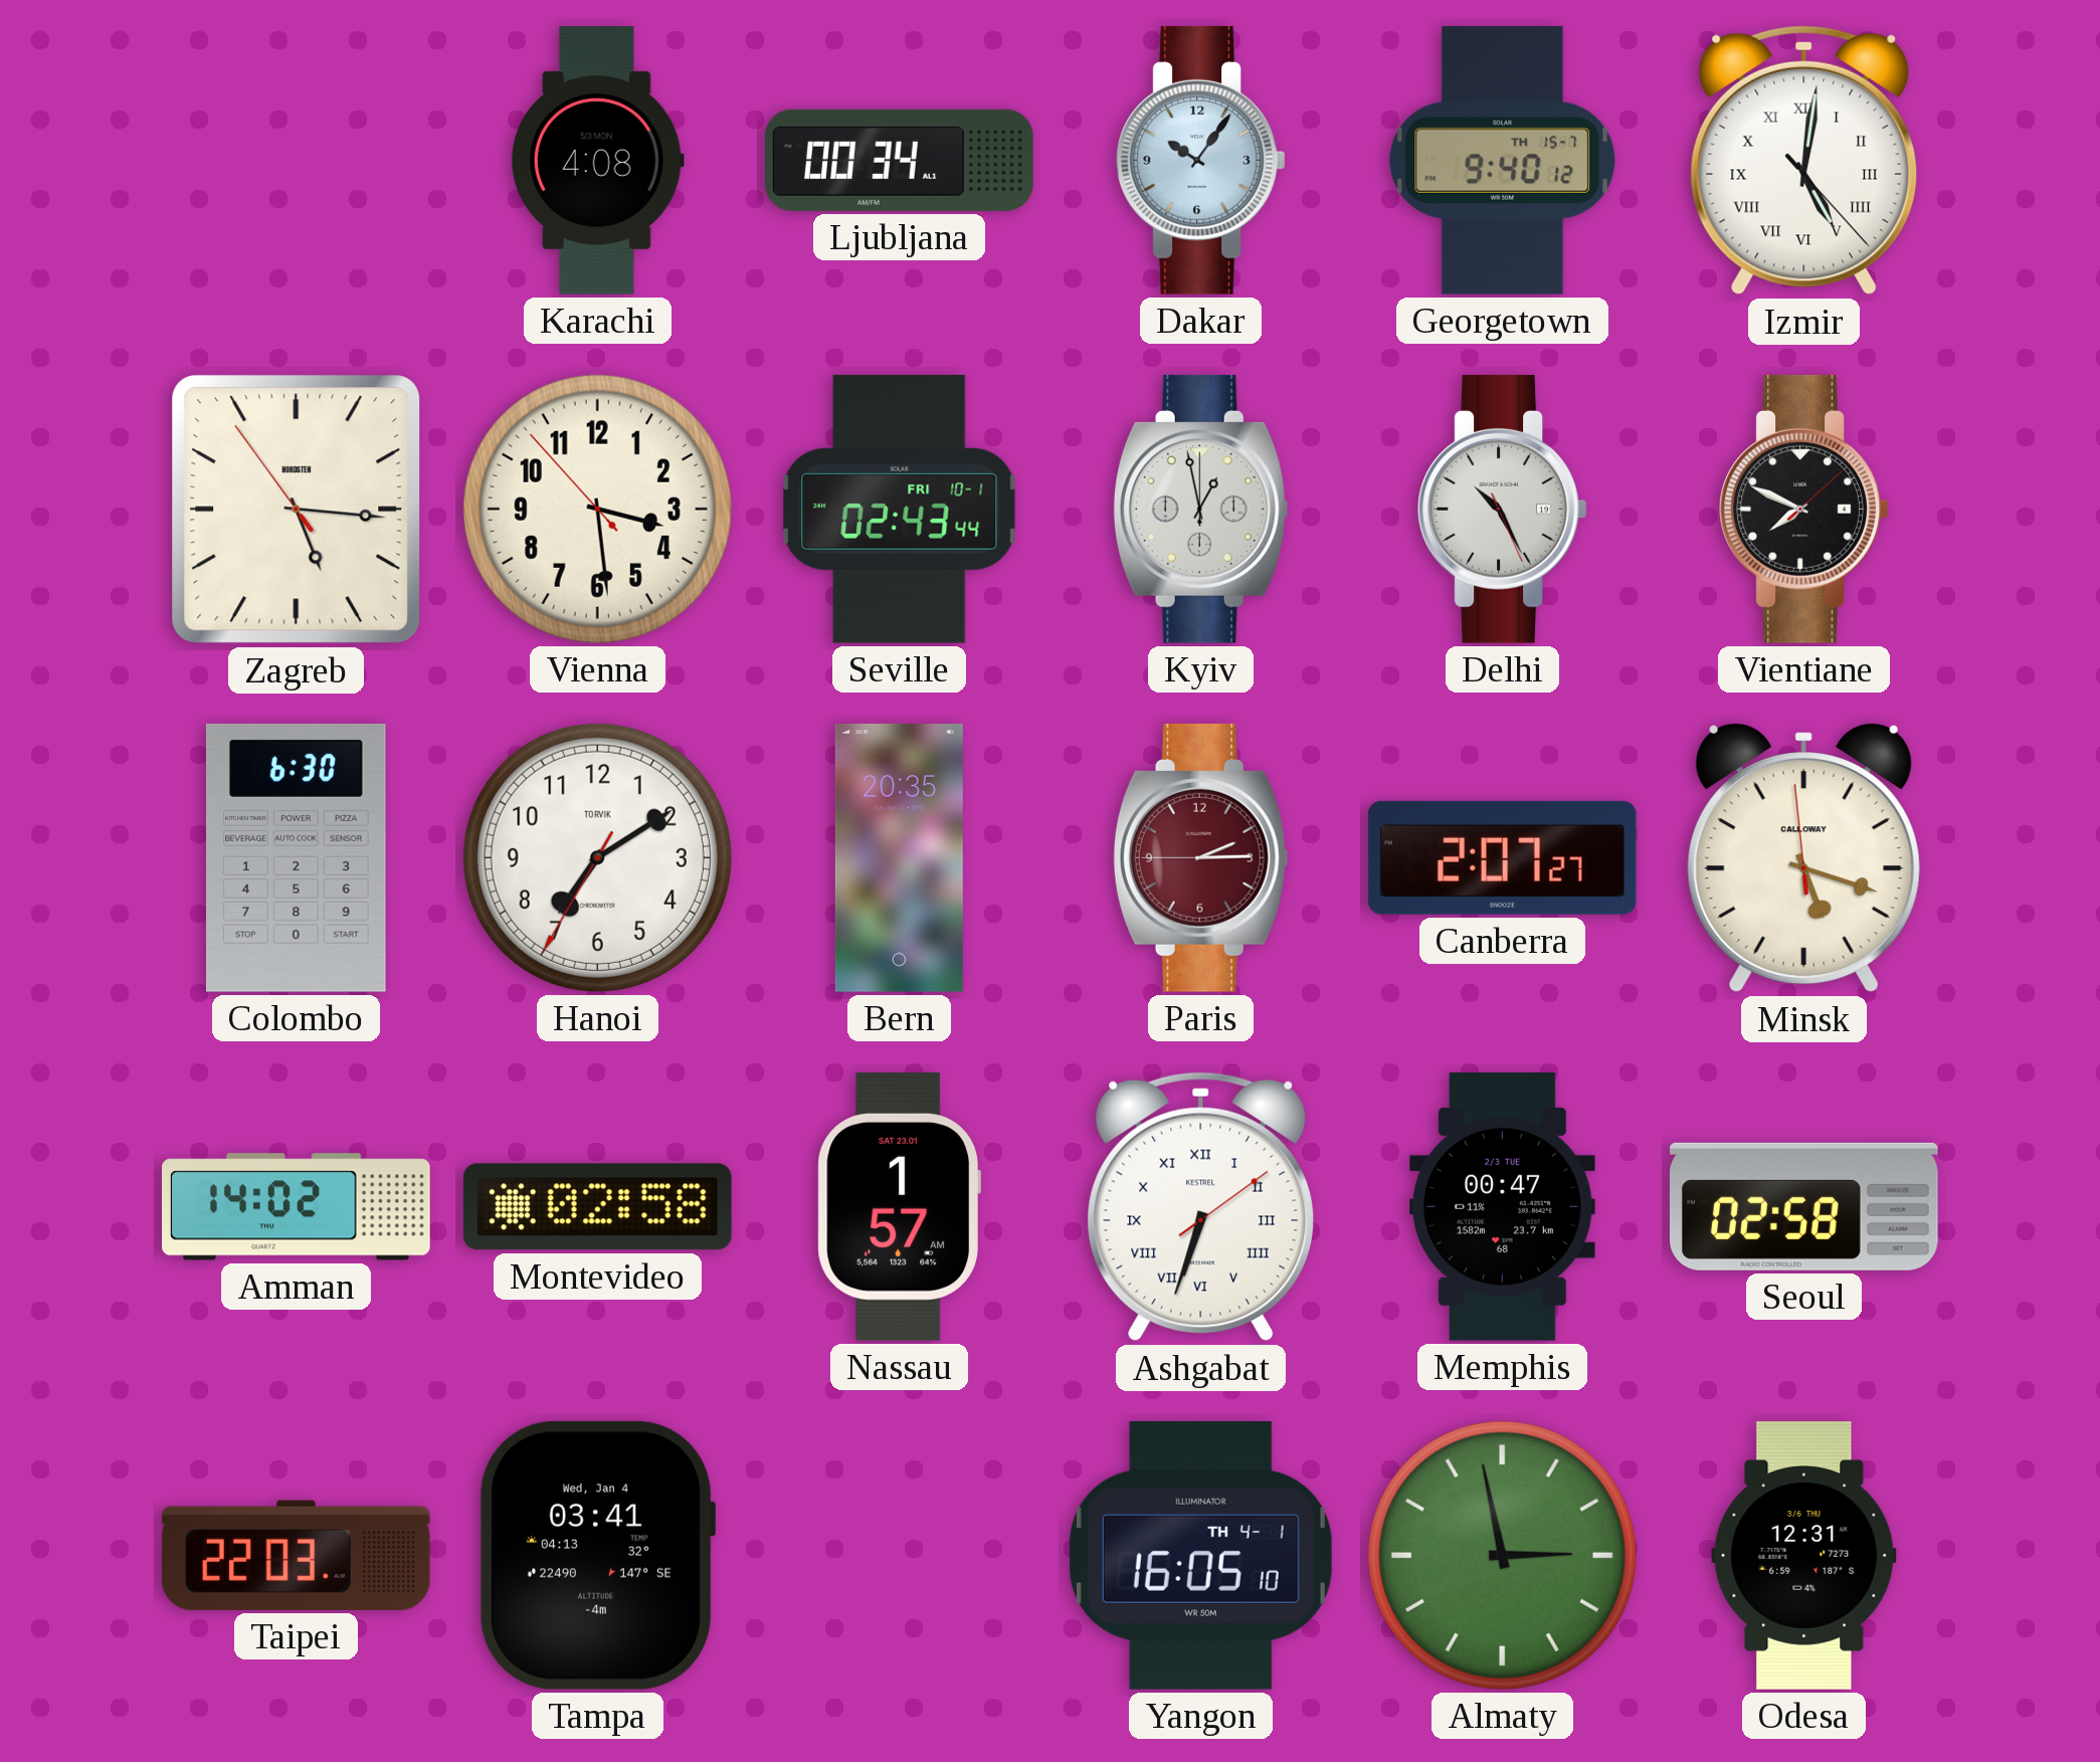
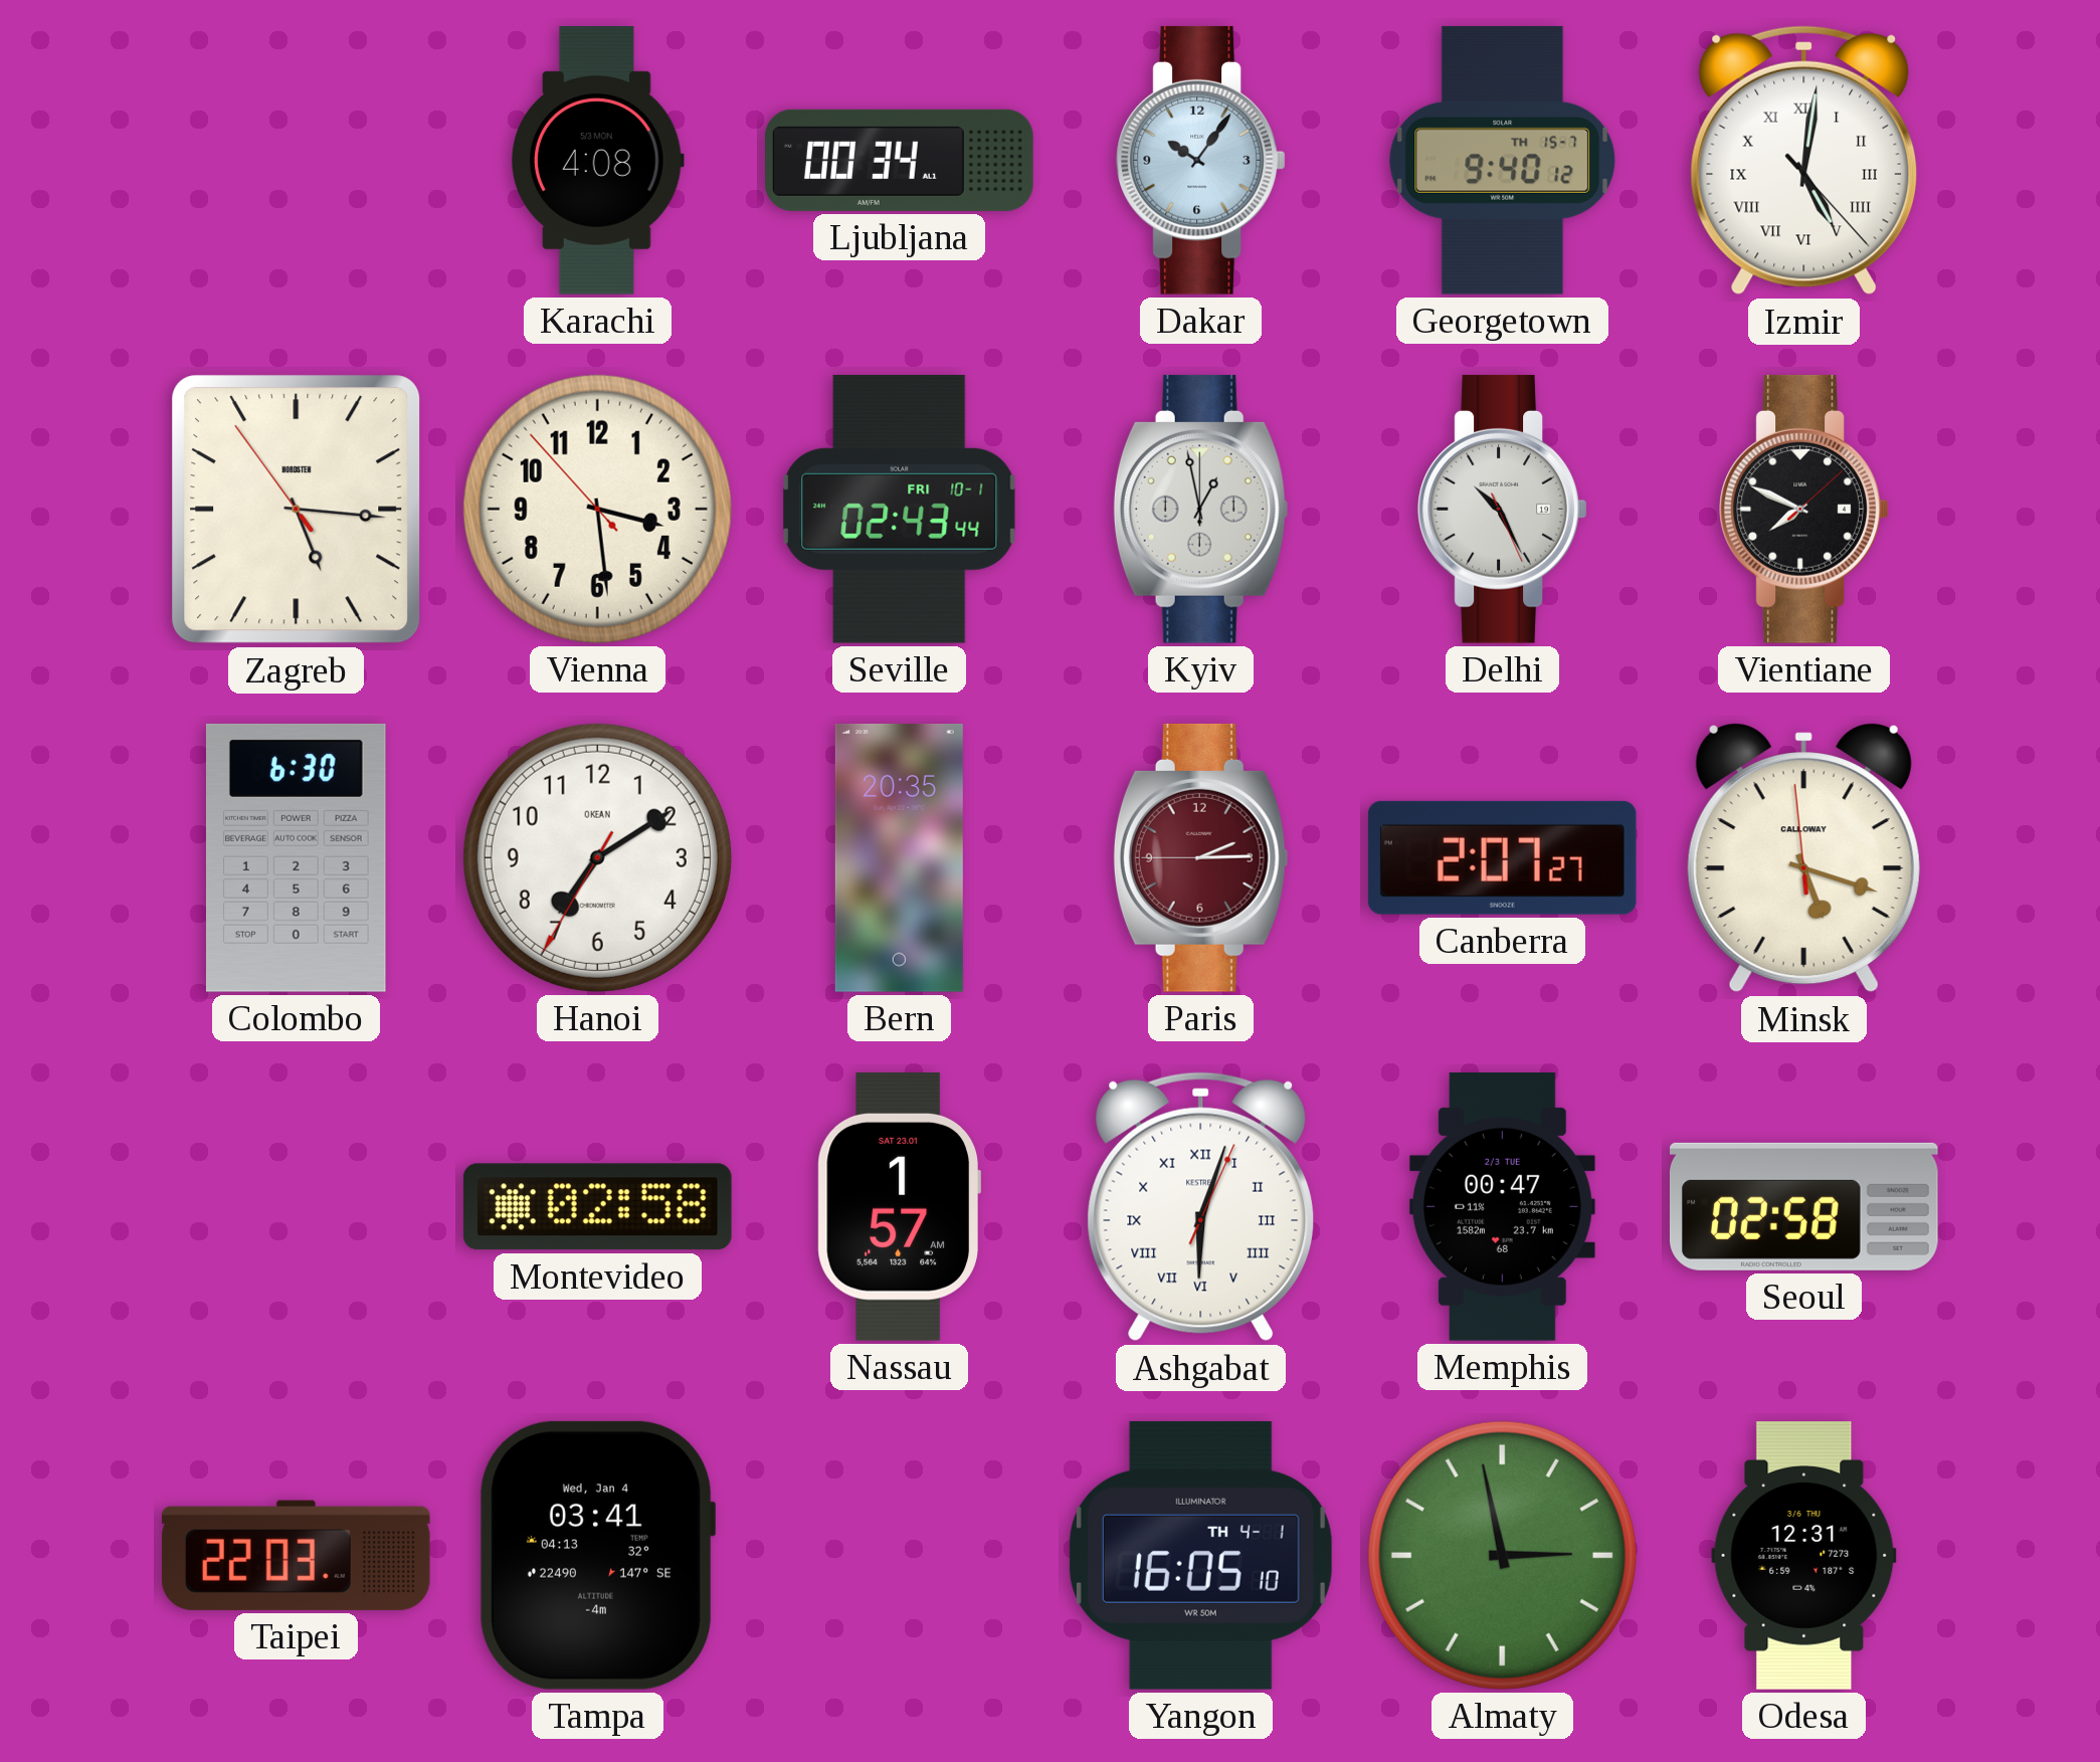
Hanoi brand: TORVIK -> OKEAN (597, 857)
Amman: 14:02 -> none (297, 1207)
Ashgabat: 6:33 -> 6:03 (1201, 1207)
